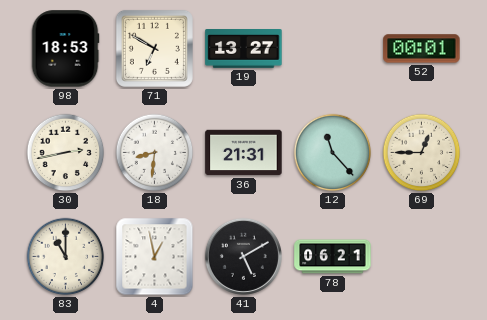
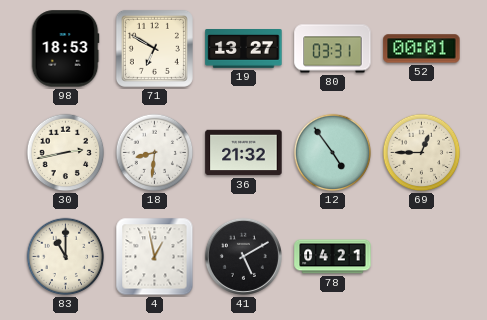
80: none -> 03:31 (333, 49)
36: 21:31 -> 21:32 (244, 153)
12: 11:23 -> 4:54 (333, 153)
78: 06:21 -> 04:21 (333, 257)
